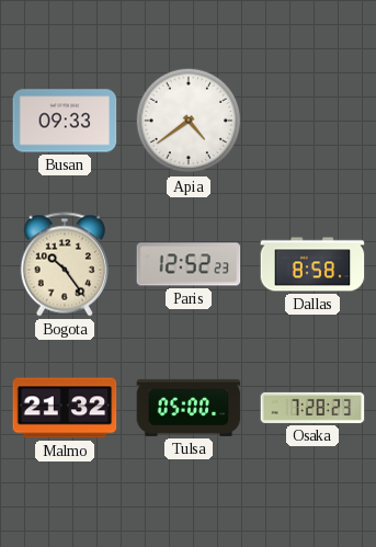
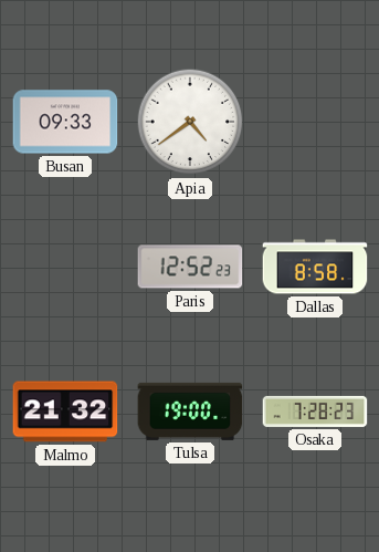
Bogota: 10:24 -> none (65, 264)
Tulsa: 05:00 -> 19:00 (190, 412)
